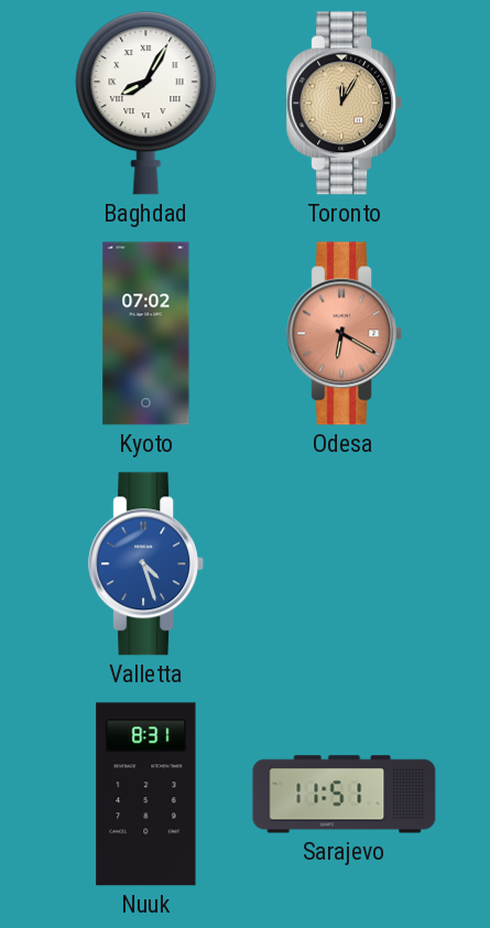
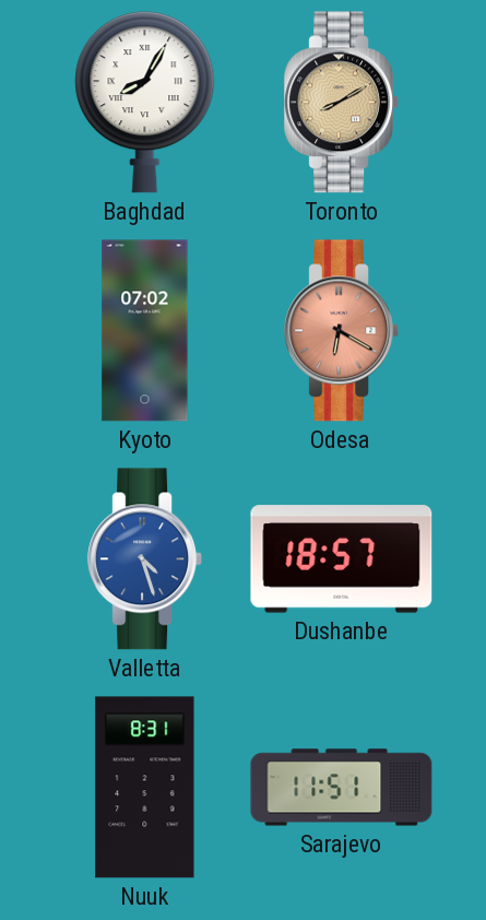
Toronto: 12:05 -> 8:10 (342, 103)
Dushanbe: none -> 18:57 (342, 559)
